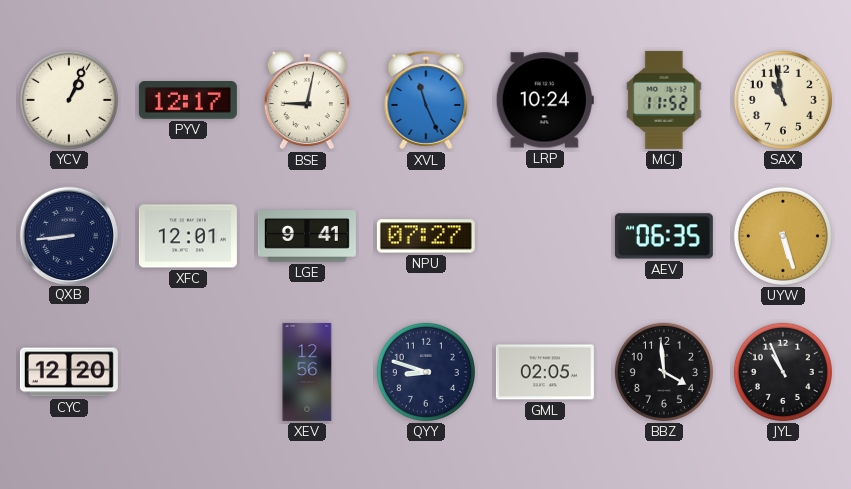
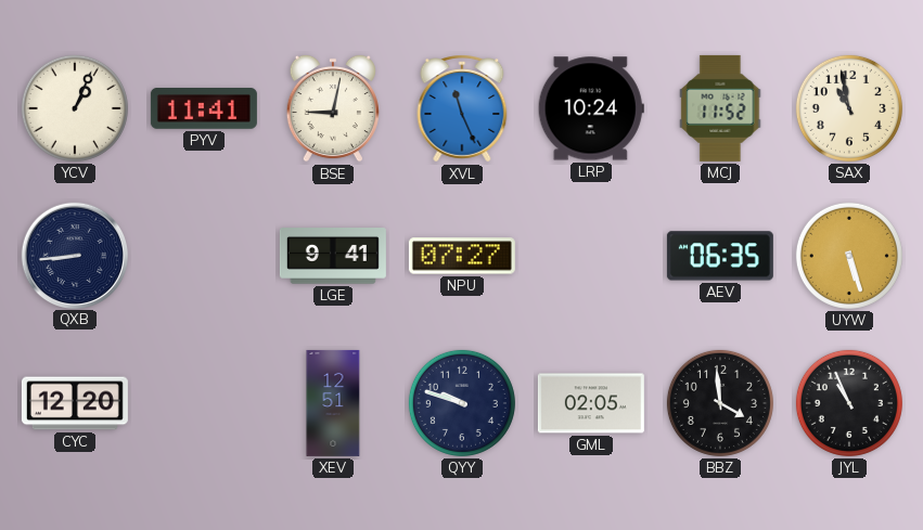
PYV: 12:17 -> 11:41 (204, 109)
XFC: 12:01 -> none (188, 236)
XEV: 12:56 -> 12:51 (333, 403)
QYY: 8:48 -> 9:48 (462, 403)
